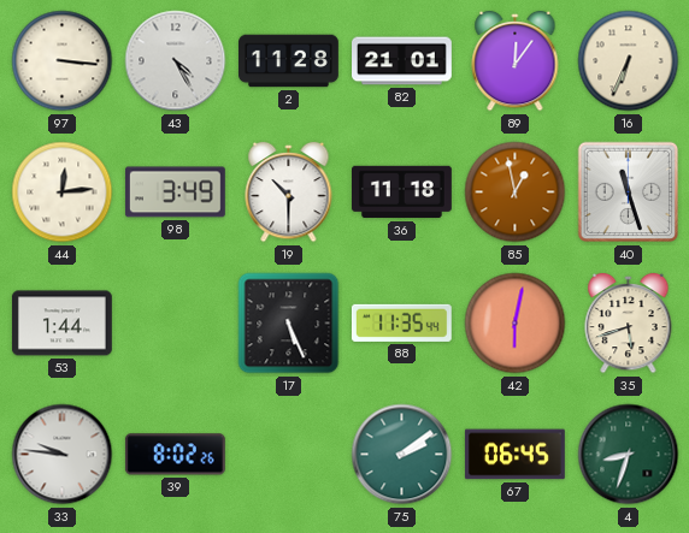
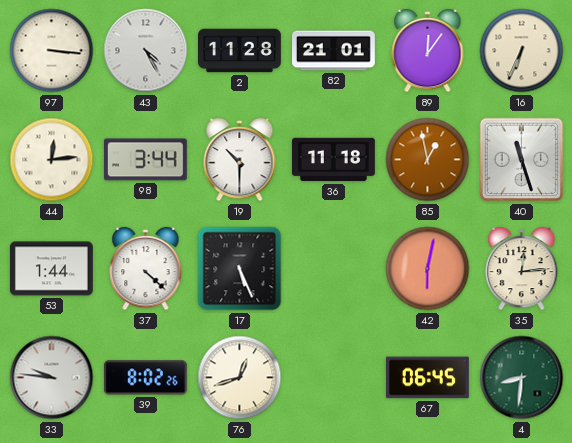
98: 3:49 -> 3:44 (145, 160)
37: none -> 4:22 (146, 269)
88: 11:35 -> none (401, 322)
35: 5:42 -> 12:14 (522, 269)
76: none -> 12:42 (240, 378)
75: 2:09 -> none (402, 455)
4: 8:33 -> 8:31 (522, 378)
